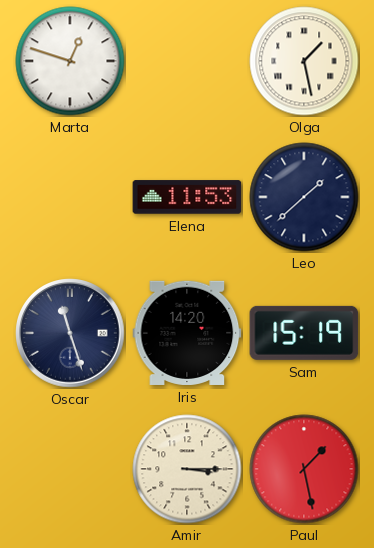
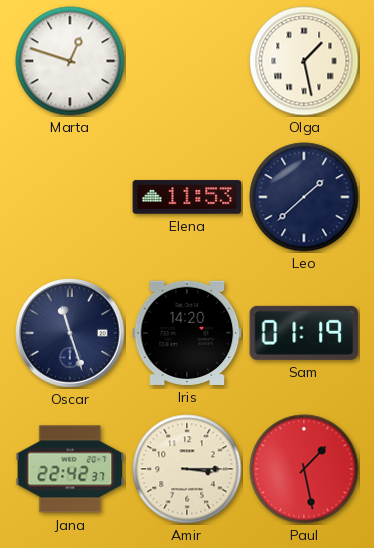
Sam: 15:19 -> 01:19 (304, 333)
Jana: none -> 22:42 (70, 469)
